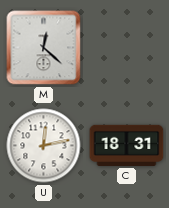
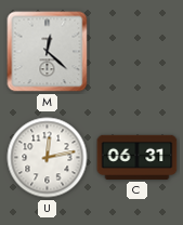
C: 18:31 -> 06:31 (138, 157)
